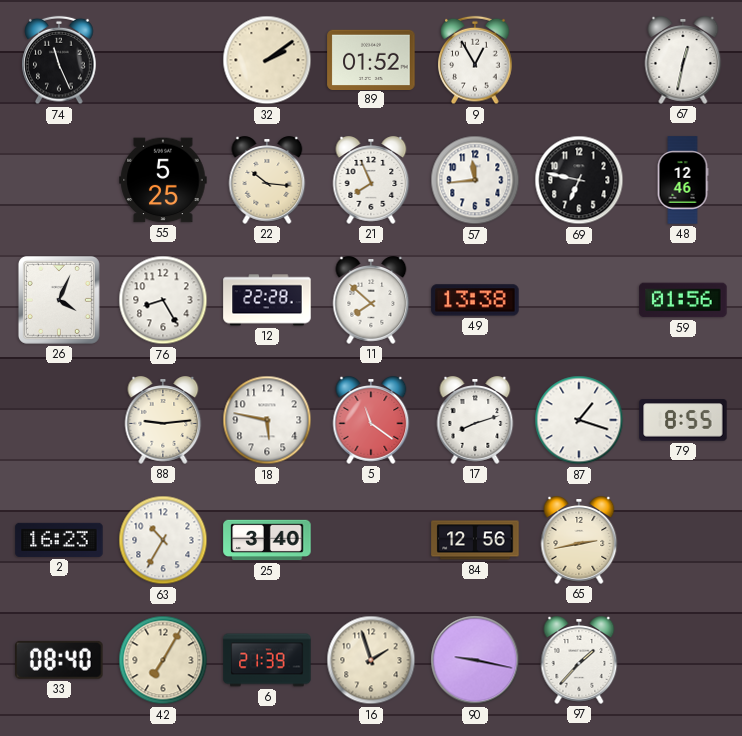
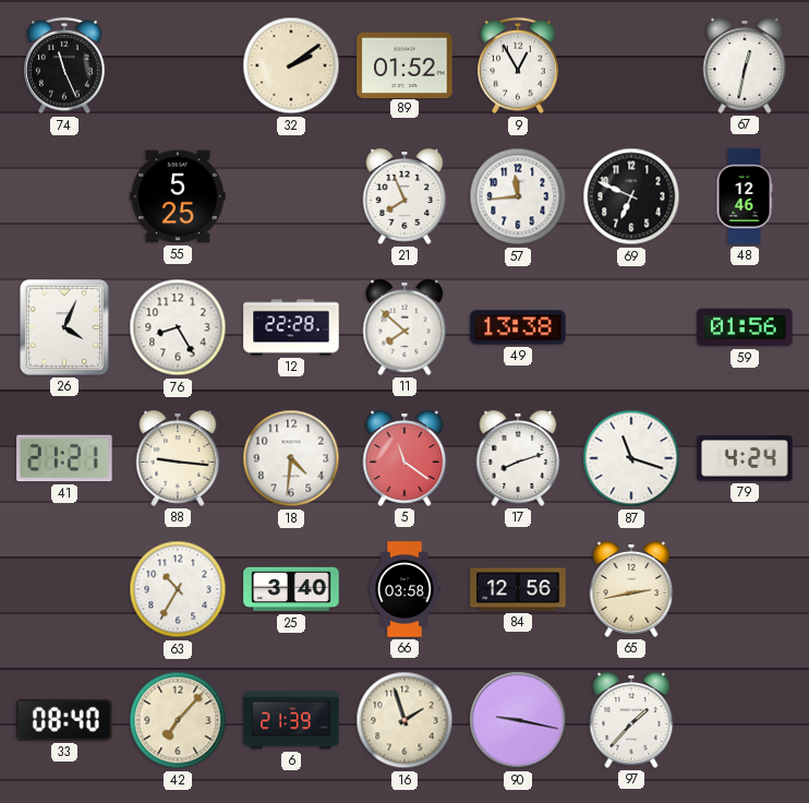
22: 10:16 -> none (267, 180)
69: 6:47 -> 6:49 (631, 196)
41: none -> 21:21 (64, 458)
88: 9:14 -> 9:16 (178, 458)
18: 5:47 -> 4:31 (291, 458)
87: 1:18 -> 11:18 (631, 458)
79: 8:55 -> 4:24 (745, 458)
2: 16:23 -> none (59, 540)
66: none -> 03:58 (406, 589)
42: 7:05 -> 7:07 (178, 720)
